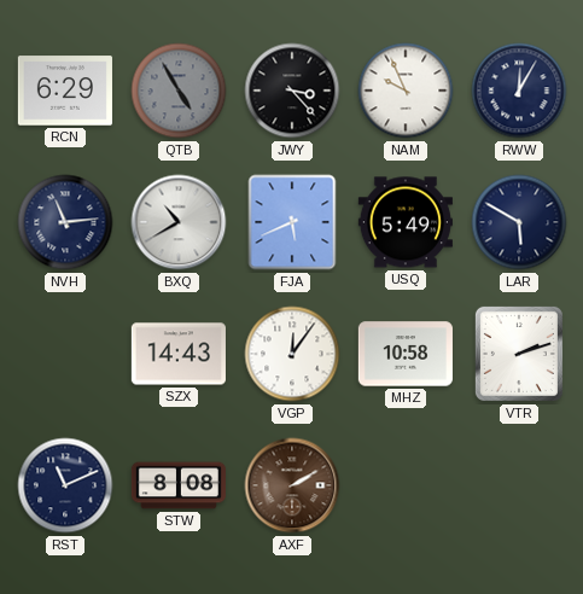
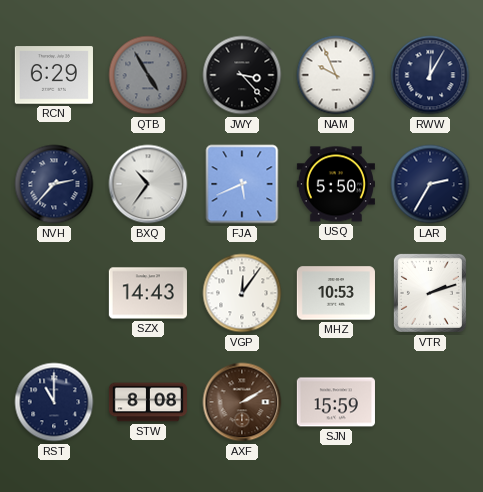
NVH: 11:14 -> 2:37 (54, 184)
BXQ: 10:40 -> 10:36 (148, 184)
USQ: 5:49 -> 5:50 (336, 184)
LAR: 5:50 -> 2:35 (430, 184)
MHZ: 10:58 -> 10:53 (336, 293)
RST: 11:11 -> 11:00 (54, 402)
SJN: none -> 15:59 (336, 402)
